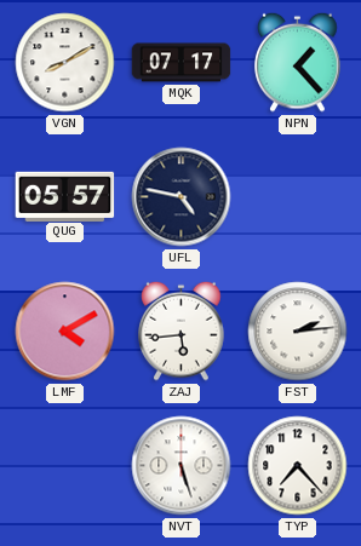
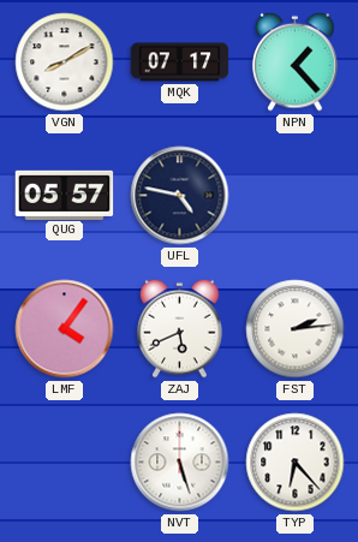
LMF: 4:10 -> 4:06 (65, 329)
ZAJ: 5:44 -> 5:41 (180, 328)
TYP: 7:23 -> 6:23 (296, 463)
